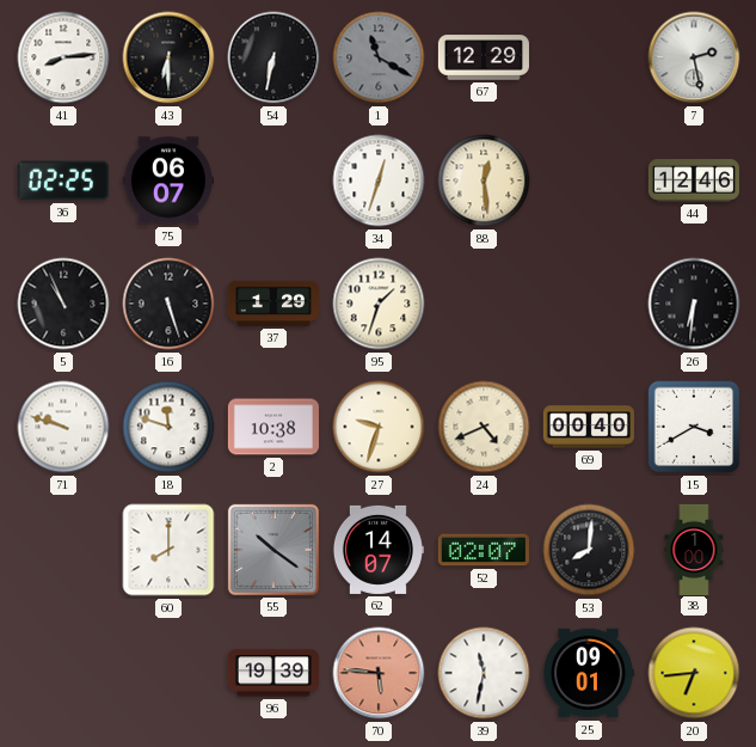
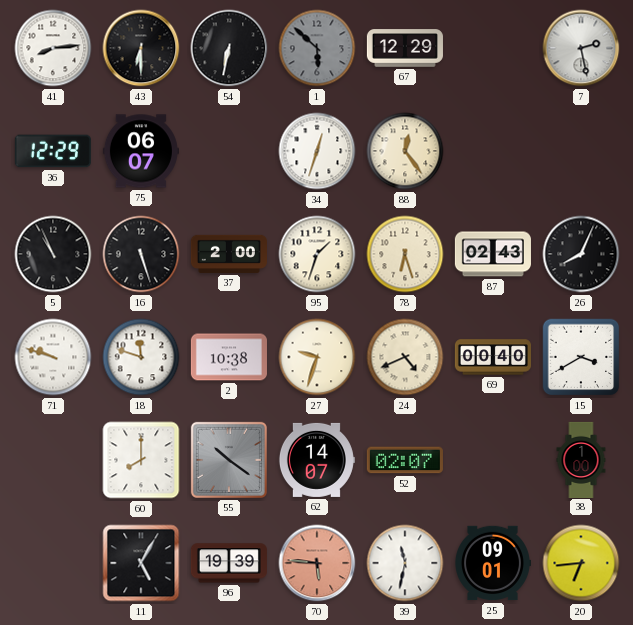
1: 11:20 -> 5:52 (317, 48)
36: 02:25 -> 12:29 (53, 151)
88: 12:29 -> 12:24 (405, 151)
44: 12:46 -> none (694, 180)
37: 1:29 -> 2:00 (229, 254)
78: none -> 6:27 (405, 254)
87: none -> 02:43 (493, 254)
26: 6:31 -> 8:04 (581, 254)
53: 8:01 -> none (589, 550)
11: none -> 5:05 (141, 563)
